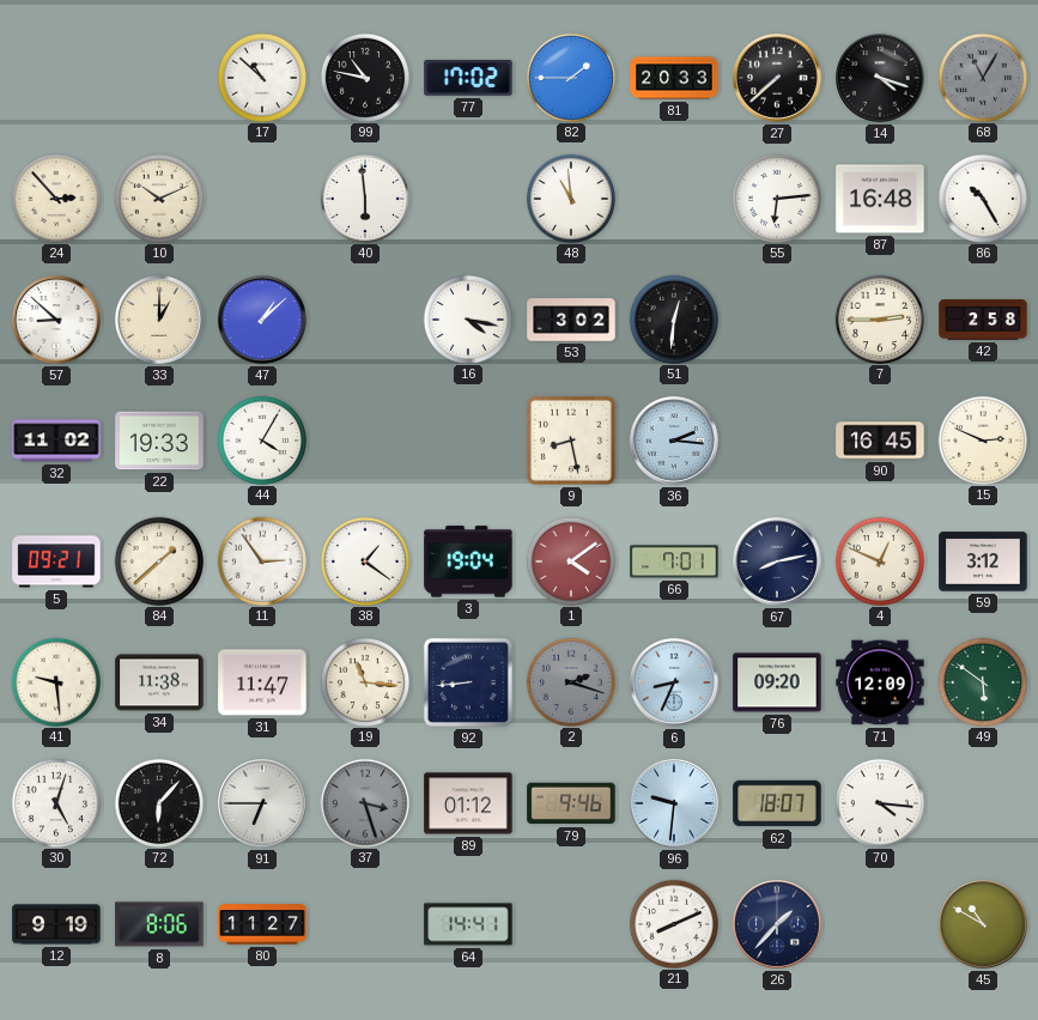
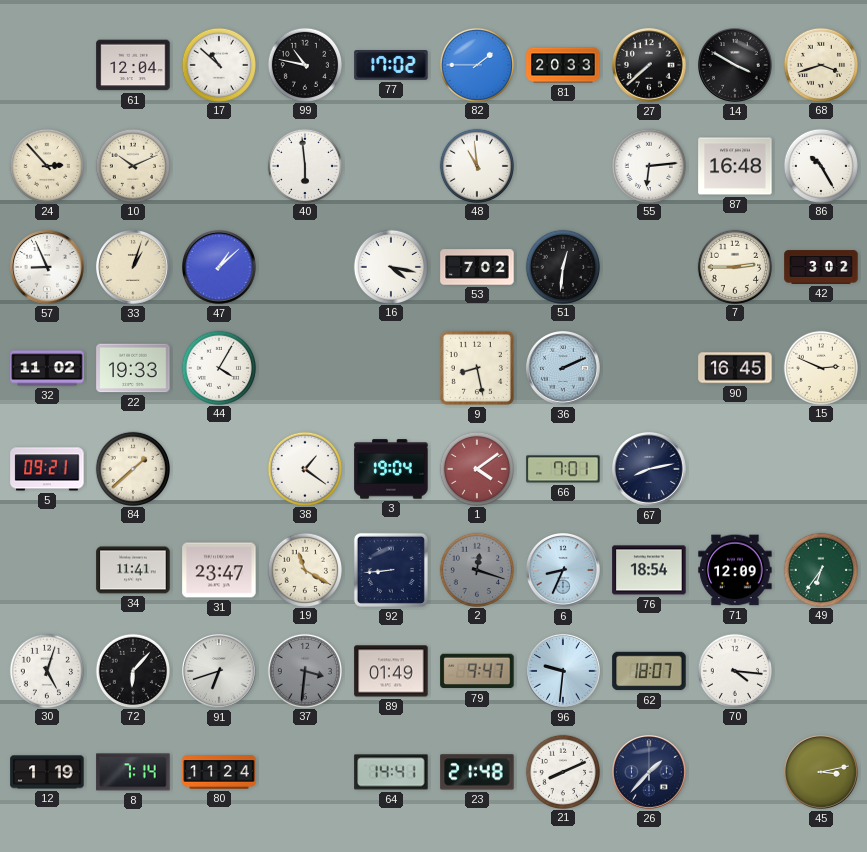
61: none -> 12:04 (133, 65)
14: 4:18 -> 3:50 (736, 66)
68: 11:05 -> 3:42 (820, 64)
68 dial: grey -> cream (820, 64)
57: 8:52 -> 8:56 (48, 268)
33: 1:00 -> 1:03 (134, 268)
53: 3:02 -> 7:02 (477, 267)
42: 2:58 -> 3:02 (821, 267)
36: 2:16 -> 2:11 (564, 369)
11: 2:54 -> none (261, 560)
4: 12:49 -> none (879, 560)
59: 3:12 -> none (983, 561)
41: 9:29 -> none (55, 681)
34: 11:38 -> 11:41 (133, 570)
31: 11:47 -> 23:47 (219, 570)
19: 11:16 -> 11:20 (304, 569)
2: 2:18 -> 12:18 (476, 569)
76: 09:20 -> 18:54 (649, 570)
49: 5:51 -> 6:36 (820, 569)
91: 6:45 -> 6:42 (220, 672)
37: 3:27 -> 3:31 (304, 670)
89: 01:12 -> 01:49 (391, 671)
79: 9:46 -> 9:47 (477, 671)
12: 9:19 -> 1:19 (47, 772)
8: 8:06 -> 7:14 (133, 772)
80: 11:27 -> 11:24 (219, 772)
23: none -> 21:48 (477, 772)
45: 10:50 -> 3:13 (822, 773)
